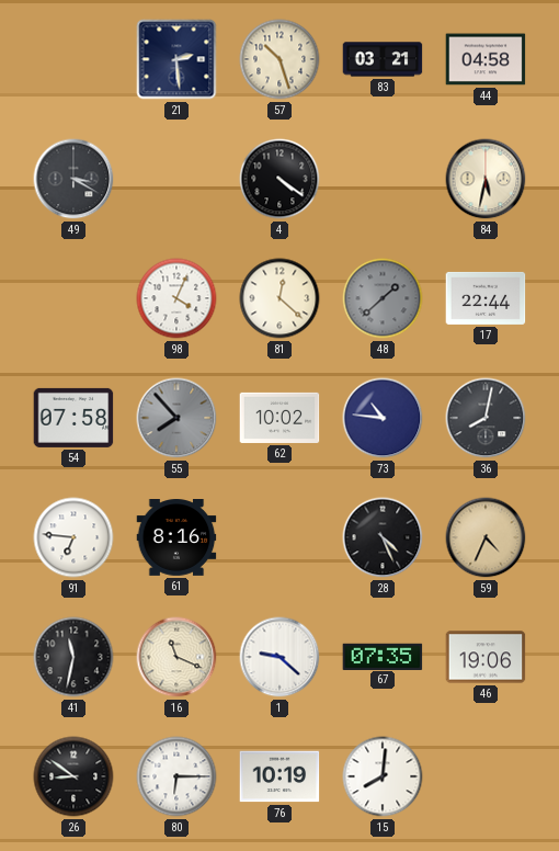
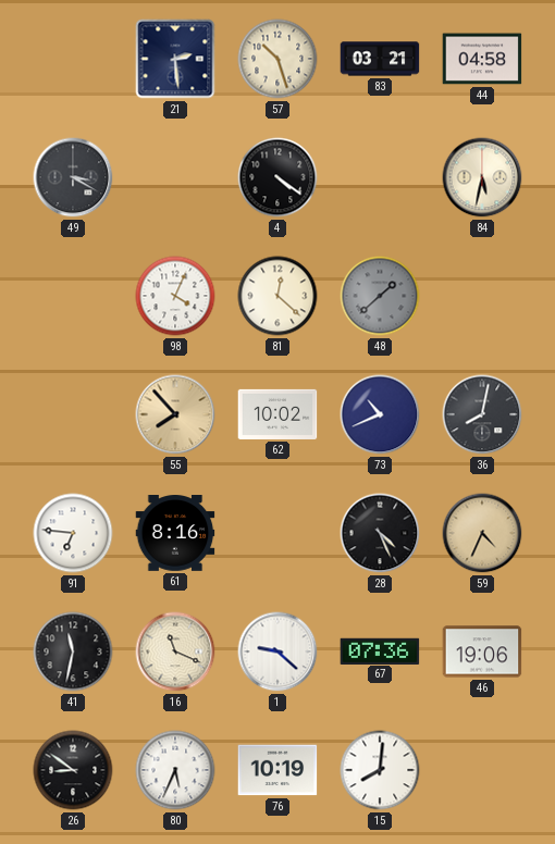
17: 22:44 -> none (486, 298)
54: 07:58 -> none (73, 418)
55 dial: grey -> champagne (175, 414)
73: 10:46 -> 10:41 (380, 414)
67: 07:35 -> 07:36 (380, 650)
80: 6:15 -> 5:34 (175, 770)
